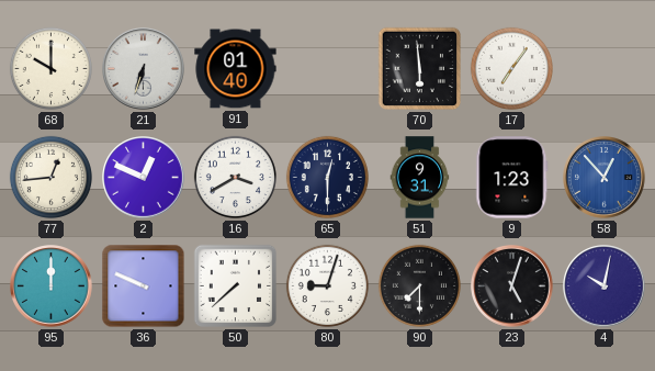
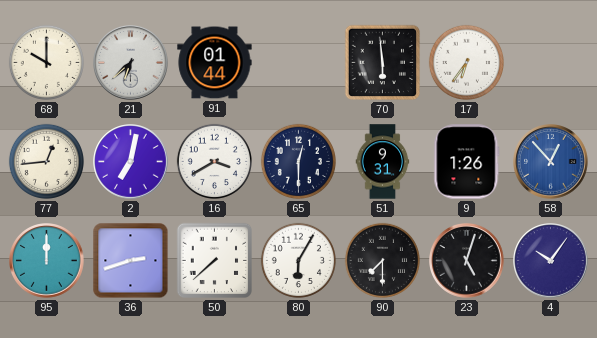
21: 6:33 -> 6:38 (131, 63)
91: 01:40 -> 01:44 (215, 63)
17: 7:06 -> 6:36 (466, 62)
2: 12:49 -> 7:02 (131, 162)
9: 1:23 -> 1:26 (467, 162)
36: 9:49 -> 2:42 (131, 261)
80: 9:03 -> 6:05 (298, 260)
4: 10:02 -> 10:06 (551, 261)
